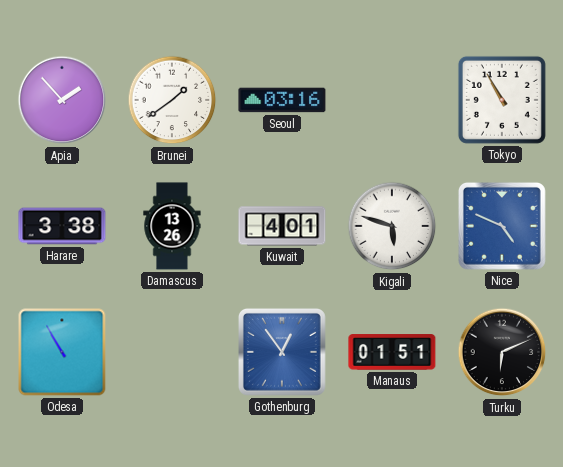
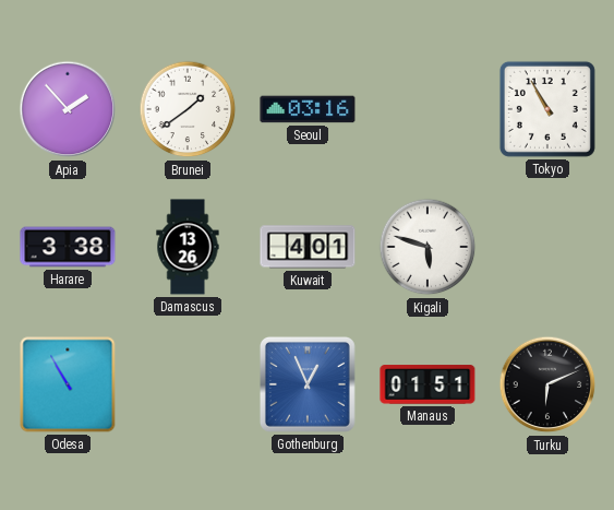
Nice: 4:49 -> none (502, 226)
Gothenburg: 12:54 -> 12:56 (308, 384)
